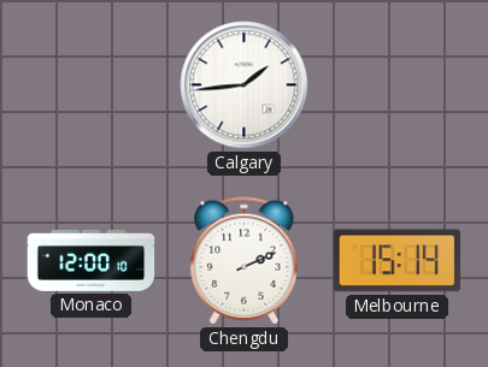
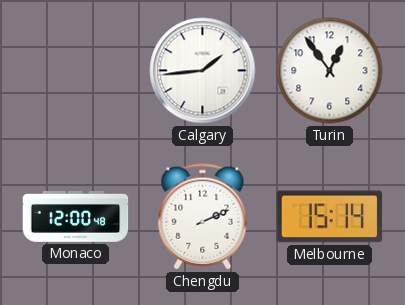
Turin: none -> 12:54 (330, 71)
Monaco: 12:00:10 -> 12:00:48 (76, 216)
